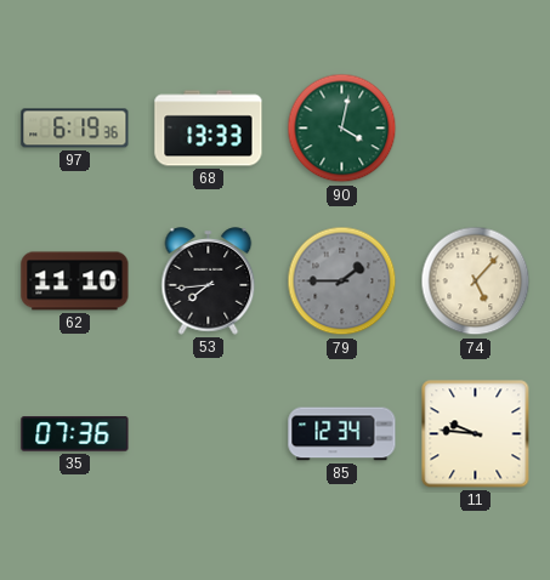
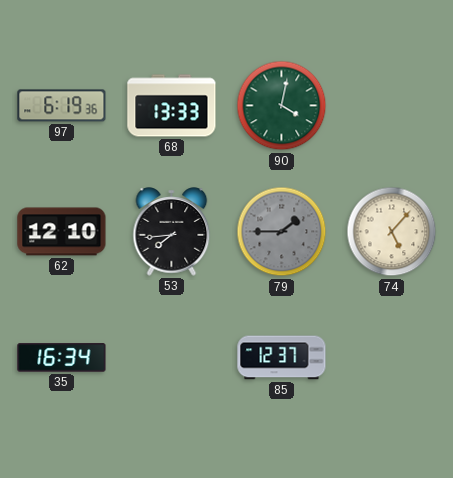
62: 11:10 -> 12:10 (62, 232)
35: 07:36 -> 16:34 (62, 358)
85: 12:34 -> 12:37 (282, 358)
11: 9:46 -> none (476, 434)
